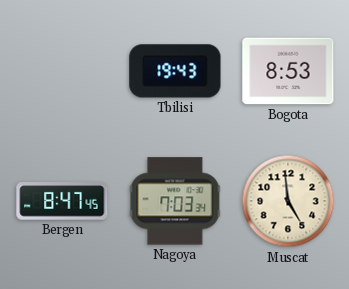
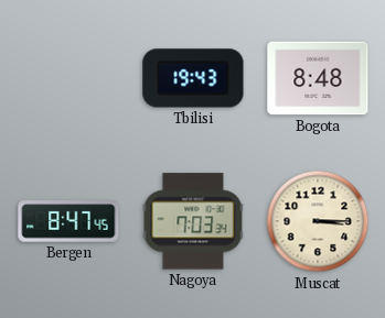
Bogota: 8:53 -> 8:48 (318, 78)
Muscat: 4:59 -> 3:15 (318, 221)
